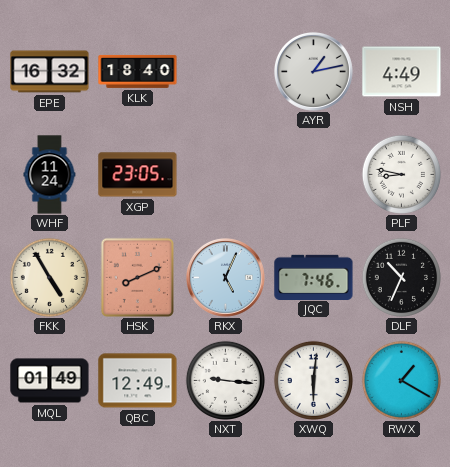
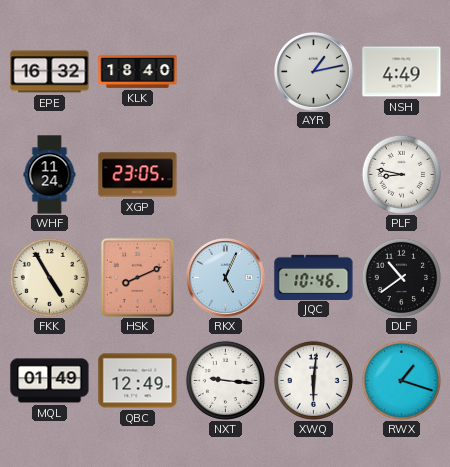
JQC: 7:46 -> 10:46 (314, 277)
DLF: 10:34 -> 10:39 (401, 277)
RWX: 1:20 -> 1:18 (401, 380)
